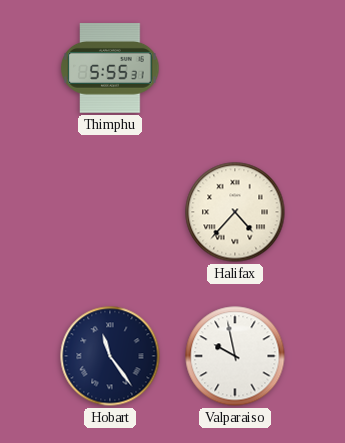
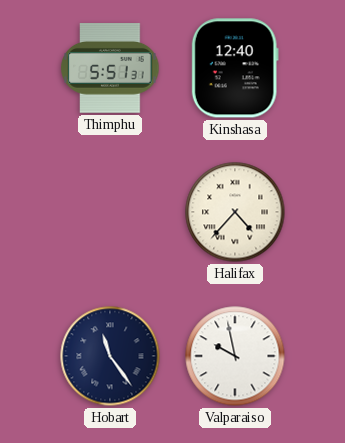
Thimphu: 5:55 -> 5:51 (110, 68)
Kinshasa: none -> 12:40 (235, 68)
